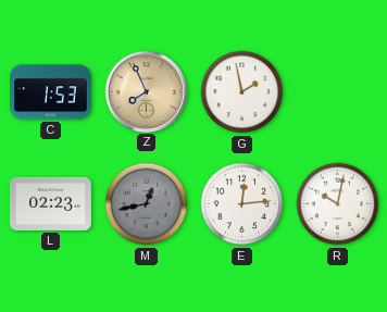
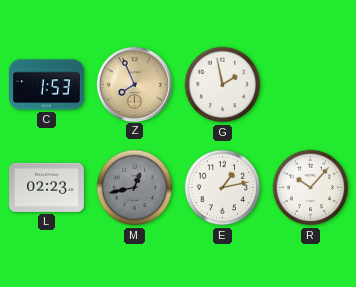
E: 12:14 -> 1:13 (223, 188)
R: 10:02 -> 10:07 (311, 188)
